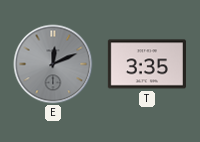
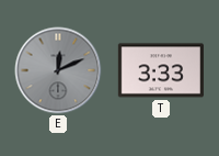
T: 3:35 -> 3:33 (161, 70)
